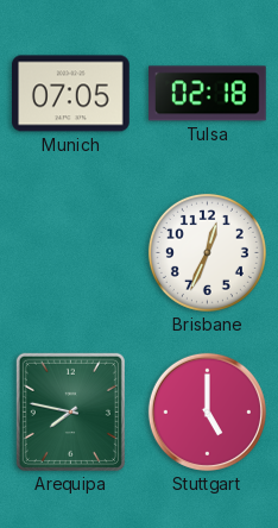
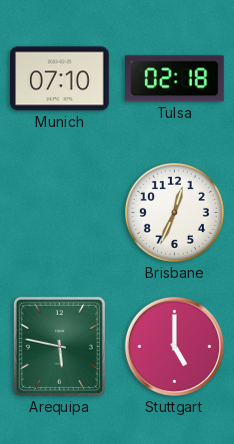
Munich: 07:05 -> 07:10 (60, 79)
Arequipa: 7:47 -> 5:47 (59, 346)
